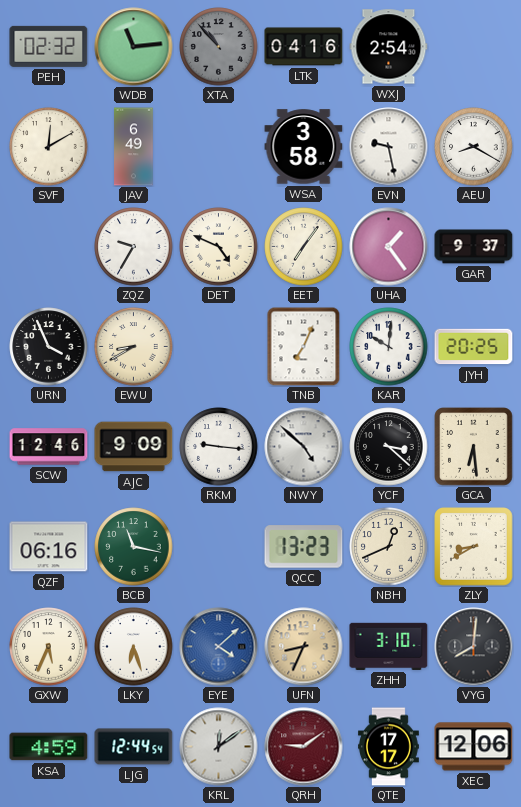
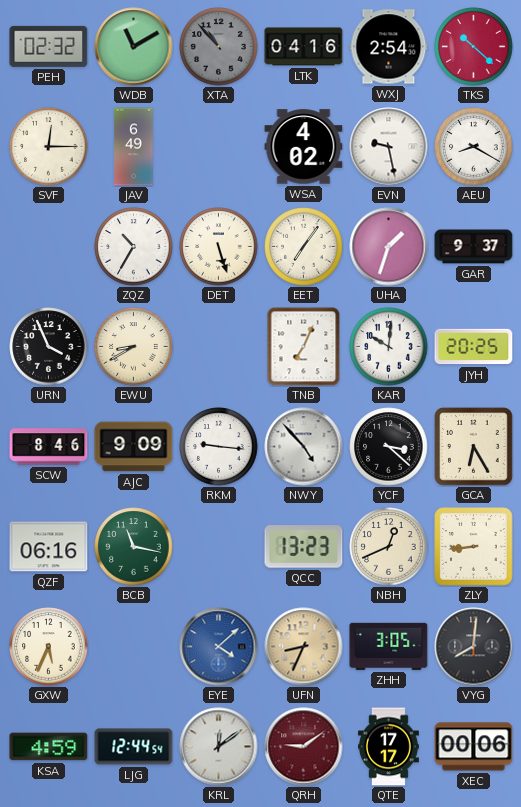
WDB: 11:14 -> 11:10 (134, 47)
TKS: none -> 10:22 (474, 47)
SVF: 12:10 -> 12:15 (49, 147)
WSA: 3:58 -> 4:02 (304, 147)
ZQZ: 9:35 -> 10:35 (134, 247)
DET: 4:49 -> 5:27 (219, 247)
UHA: 1:24 -> 1:33 (389, 247)
SCW: 12:46 -> 8:46 (49, 447)
NWY: 4:52 -> 4:53 (304, 447)
GCA: 6:29 -> 6:25 (474, 447)
ZLY: 8:40 -> 8:44 (474, 547)
LKY: 6:27 -> none (134, 647)
ZHH: 3:10 -> 3:05 (389, 646)
XEC: 12:06 -> 00:06 (474, 747)
